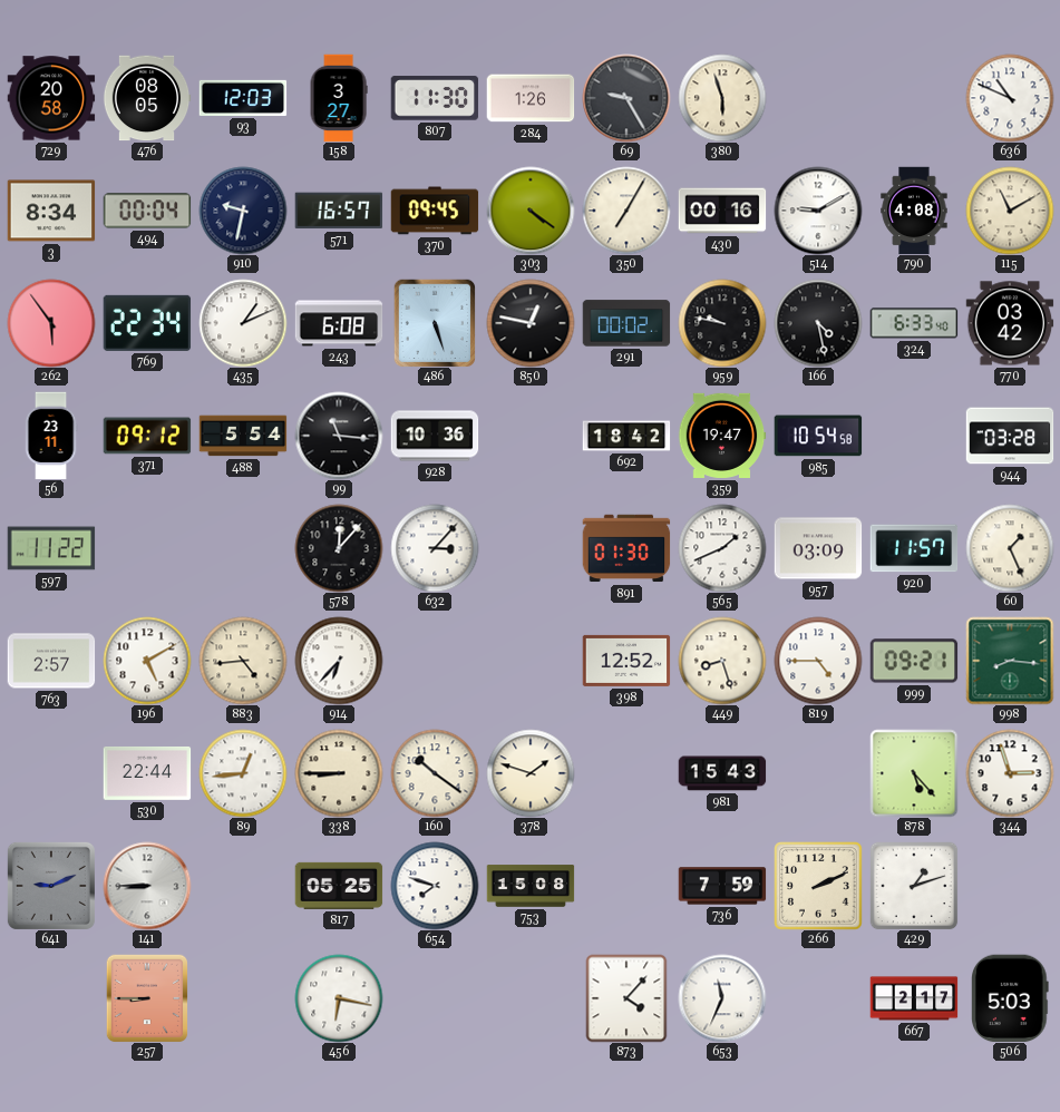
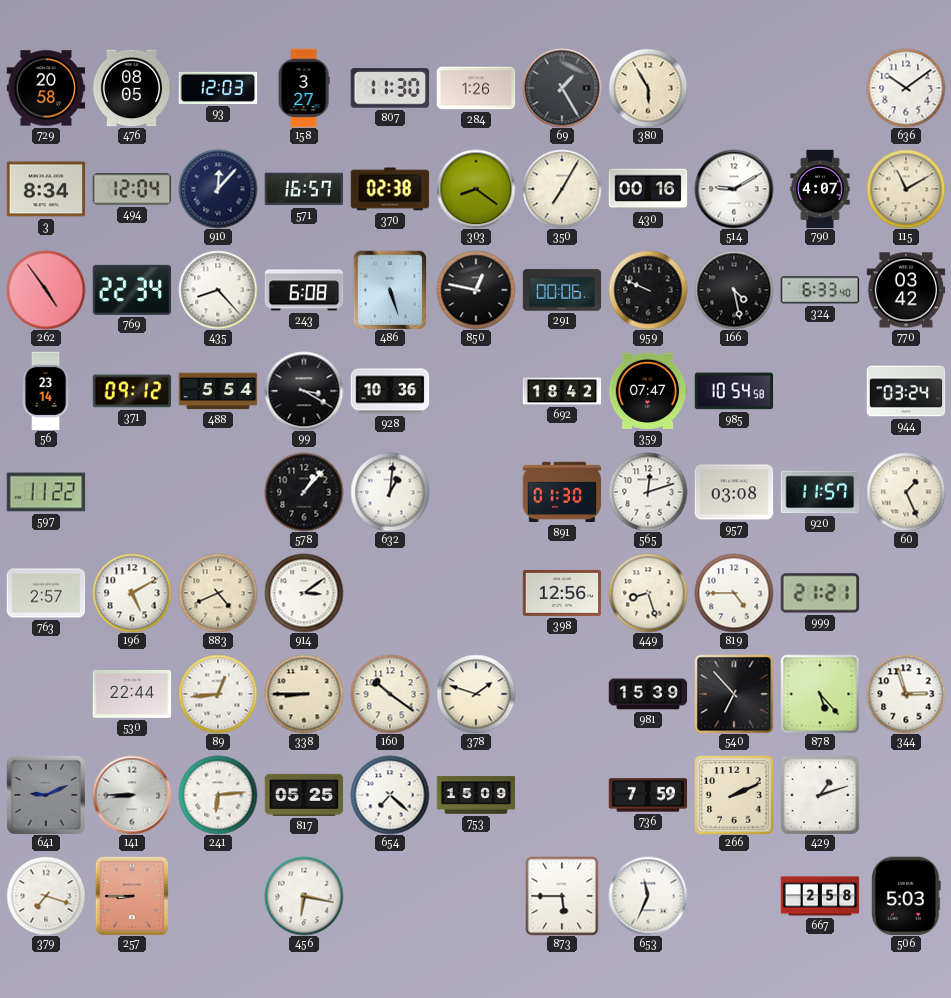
69: 9:25 -> 1:25 (562, 88)
380: 5:57 -> 5:55 (648, 88)
636: 10:49 -> 10:09 (906, 88)
494: 00:04 -> 12:04 (132, 189)
910: 9:32 -> 12:07 (218, 189)
370: 09:45 -> 02:38 (390, 189)
303: 4:21 -> 8:21 (476, 189)
790: 4:08 -> 4:07 (820, 189)
262: 5:54 -> 4:54 (46, 290)
435: 1:11 -> 8:23 (218, 290)
291: 00:02 -> 00:06 (562, 290)
959: 9:47 -> 9:49 (648, 290)
56: 23:11 -> 23:14 (46, 391)
99: 11:16 -> 3:20 (304, 391)
359: 19:47 -> 07:47 (648, 391)
944: 03:28 -> 03:24 (906, 391)
578: 12:07 -> 1:07 (304, 492)
632: 3:07 -> 1:01 (390, 492)
565: 1:41 -> 12:12 (648, 492)
957: 03:09 -> 03:08 (734, 492)
883: 4:44 -> 4:41 (218, 593)
914: 6:37 -> 3:09 (304, 593)
398: 12:52 -> 12:56 (562, 593)
999: 09:21 -> 21:21 (820, 593)
998: 8:16 -> none (1010, 661)
981: 15:43 -> 15:39 (648, 694)
540: none -> 6:53 (734, 694)
241: none -> 6:14 (218, 795)
654: 7:48 -> 7:22 (390, 795)
753: 15:08 -> 15:09 (476, 795)
379: none -> 7:18 (46, 896)
873: 4:07 -> 5:45 (562, 896)
667: 2:17 -> 2:58 (820, 896)
